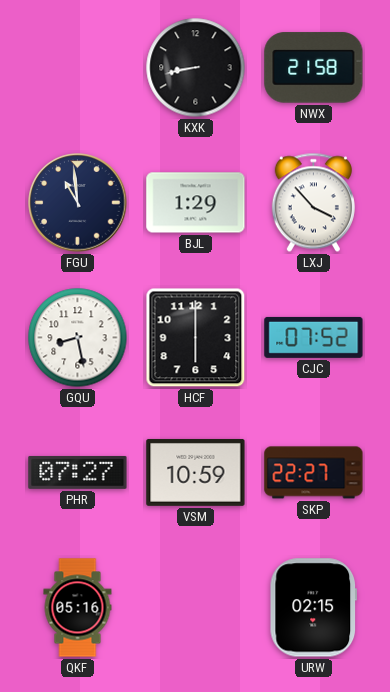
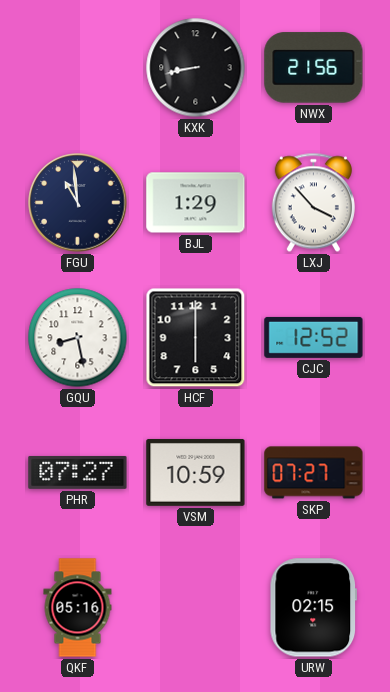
NWX: 21:58 -> 21:56 (314, 68)
CJC: 07:52 -> 12:52 (314, 337)
SKP: 22:27 -> 07:27 (314, 473)
